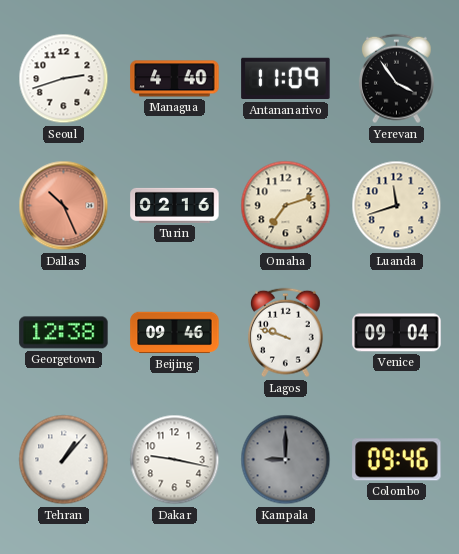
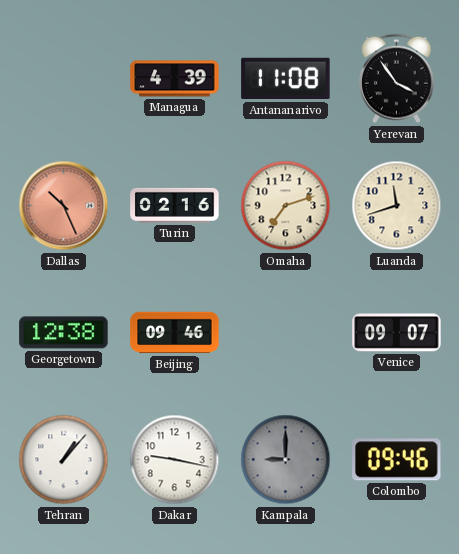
Seoul: 2:42 -> none (64, 79)
Managua: 4:40 -> 4:39 (175, 79)
Antananarivo: 11:09 -> 11:08 (286, 79)
Lagos: 9:48 -> none (285, 333)
Venice: 09:04 -> 09:07 (397, 333)
